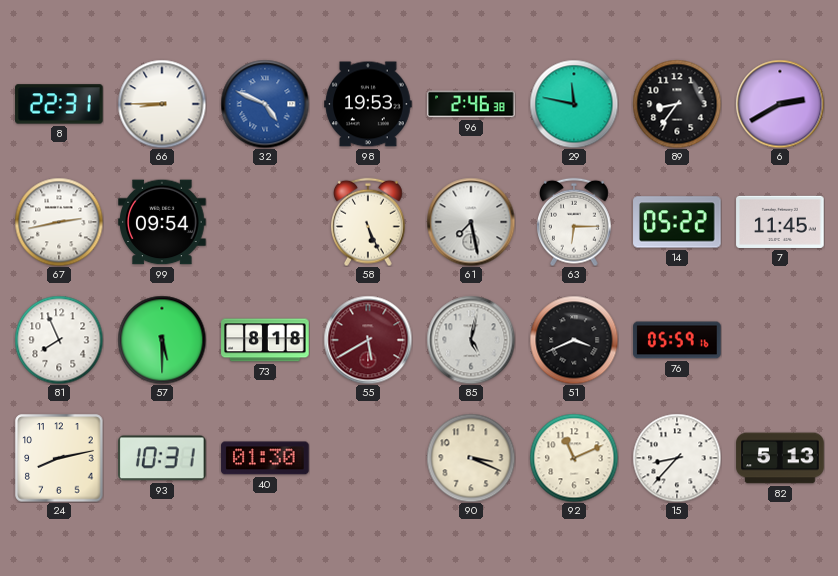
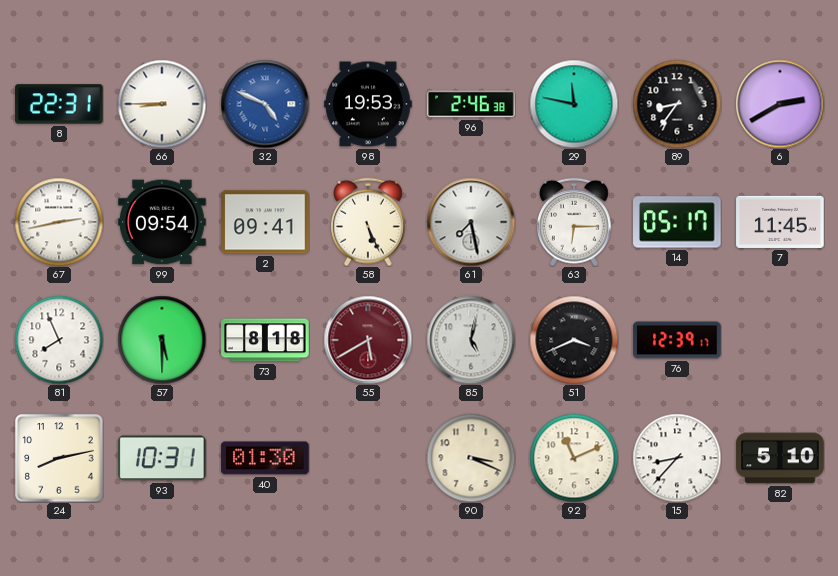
2: none -> 09:41 (265, 222)
14: 05:22 -> 05:17 (677, 222)
76: 05:59 -> 12:39 (677, 340)
82: 5:13 -> 5:10 (780, 458)
